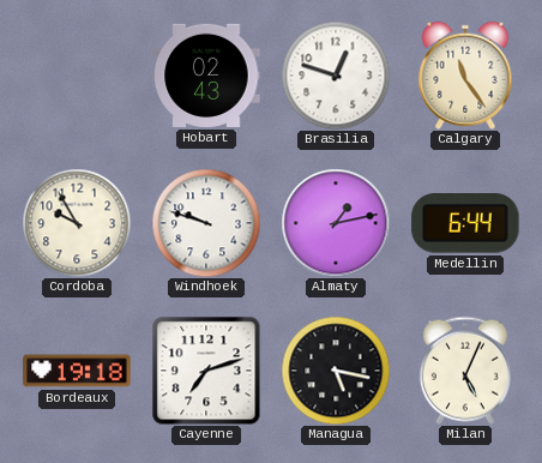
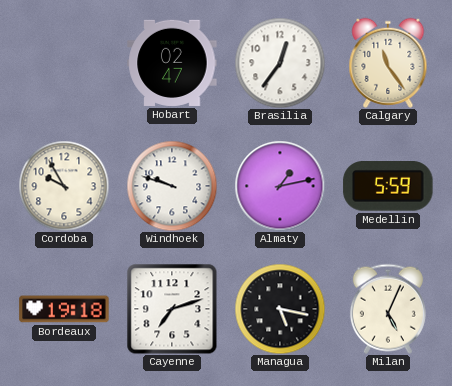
Hobart: 02:43 -> 02:47 (172, 63)
Brasilia: 12:48 -> 12:36 (280, 63)
Medellin: 6:44 -> 5:59 (388, 187)
